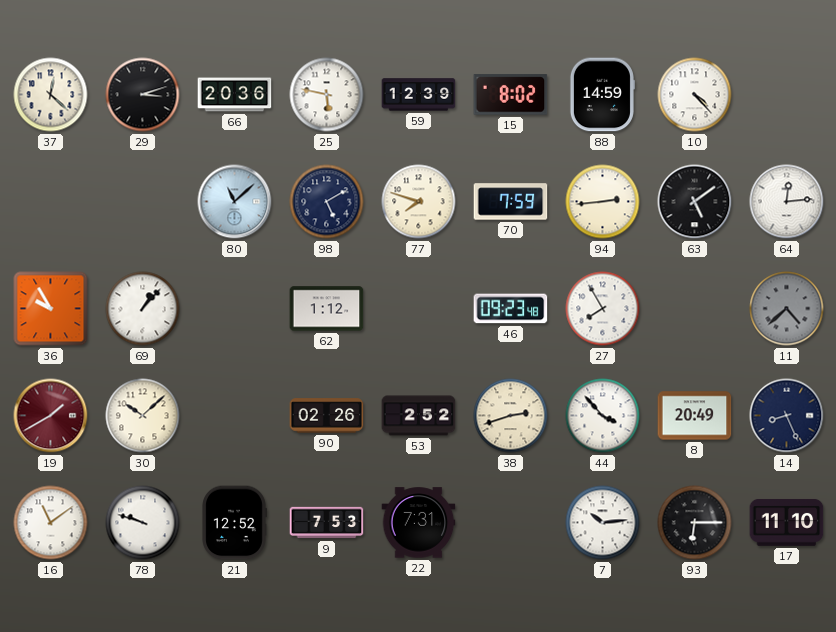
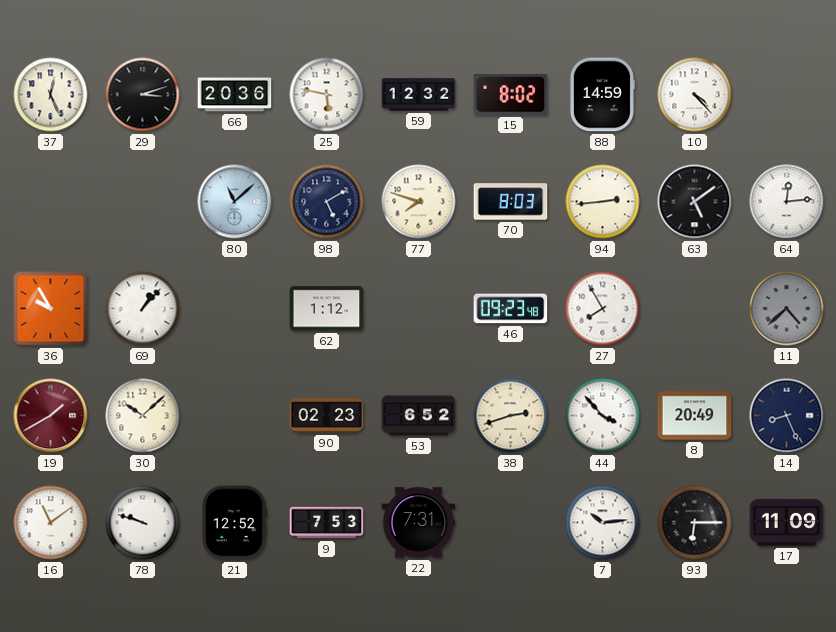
37: 12:22 -> 12:26 (51, 95)
59: 12:39 -> 12:32 (419, 95)
70: 7:59 -> 8:03 (511, 202)
90: 02:26 -> 02:23 (327, 416)
53: 2:52 -> 6:52 (419, 416)
17: 11:10 -> 11:09 (787, 522)
